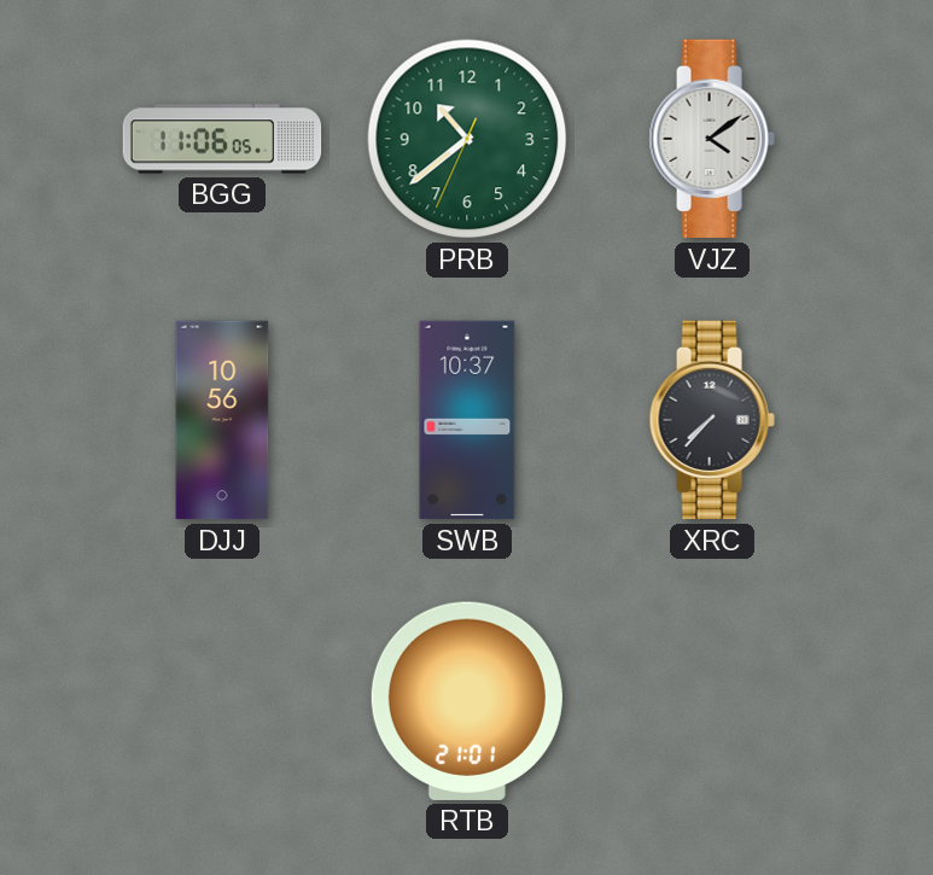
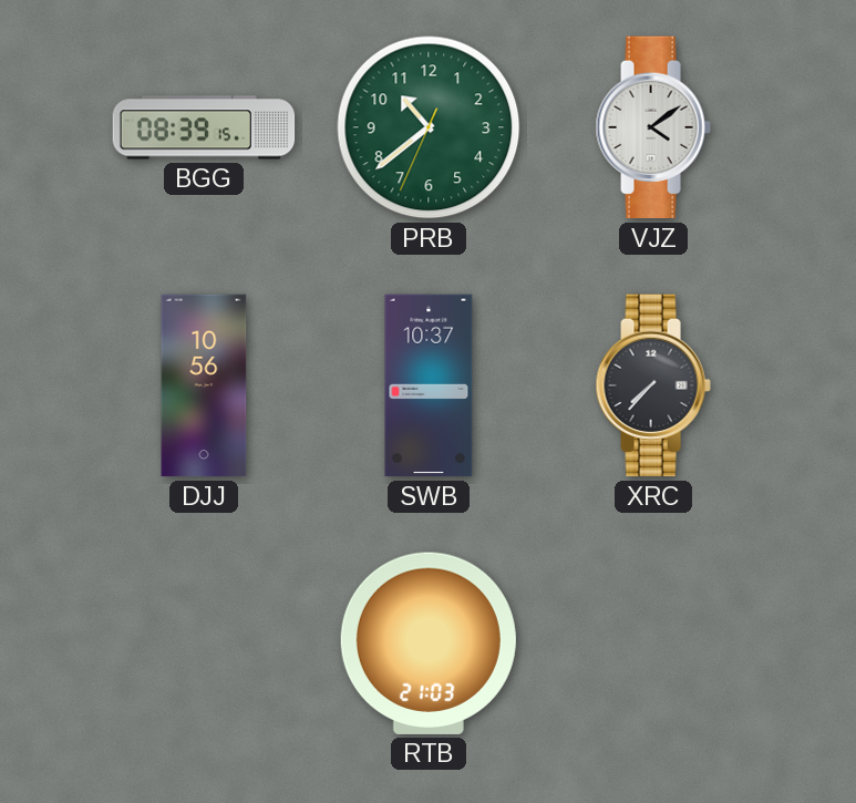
BGG: 11:06 -> 08:39 (204, 127)
RTB: 21:01 -> 21:03 (429, 644)
